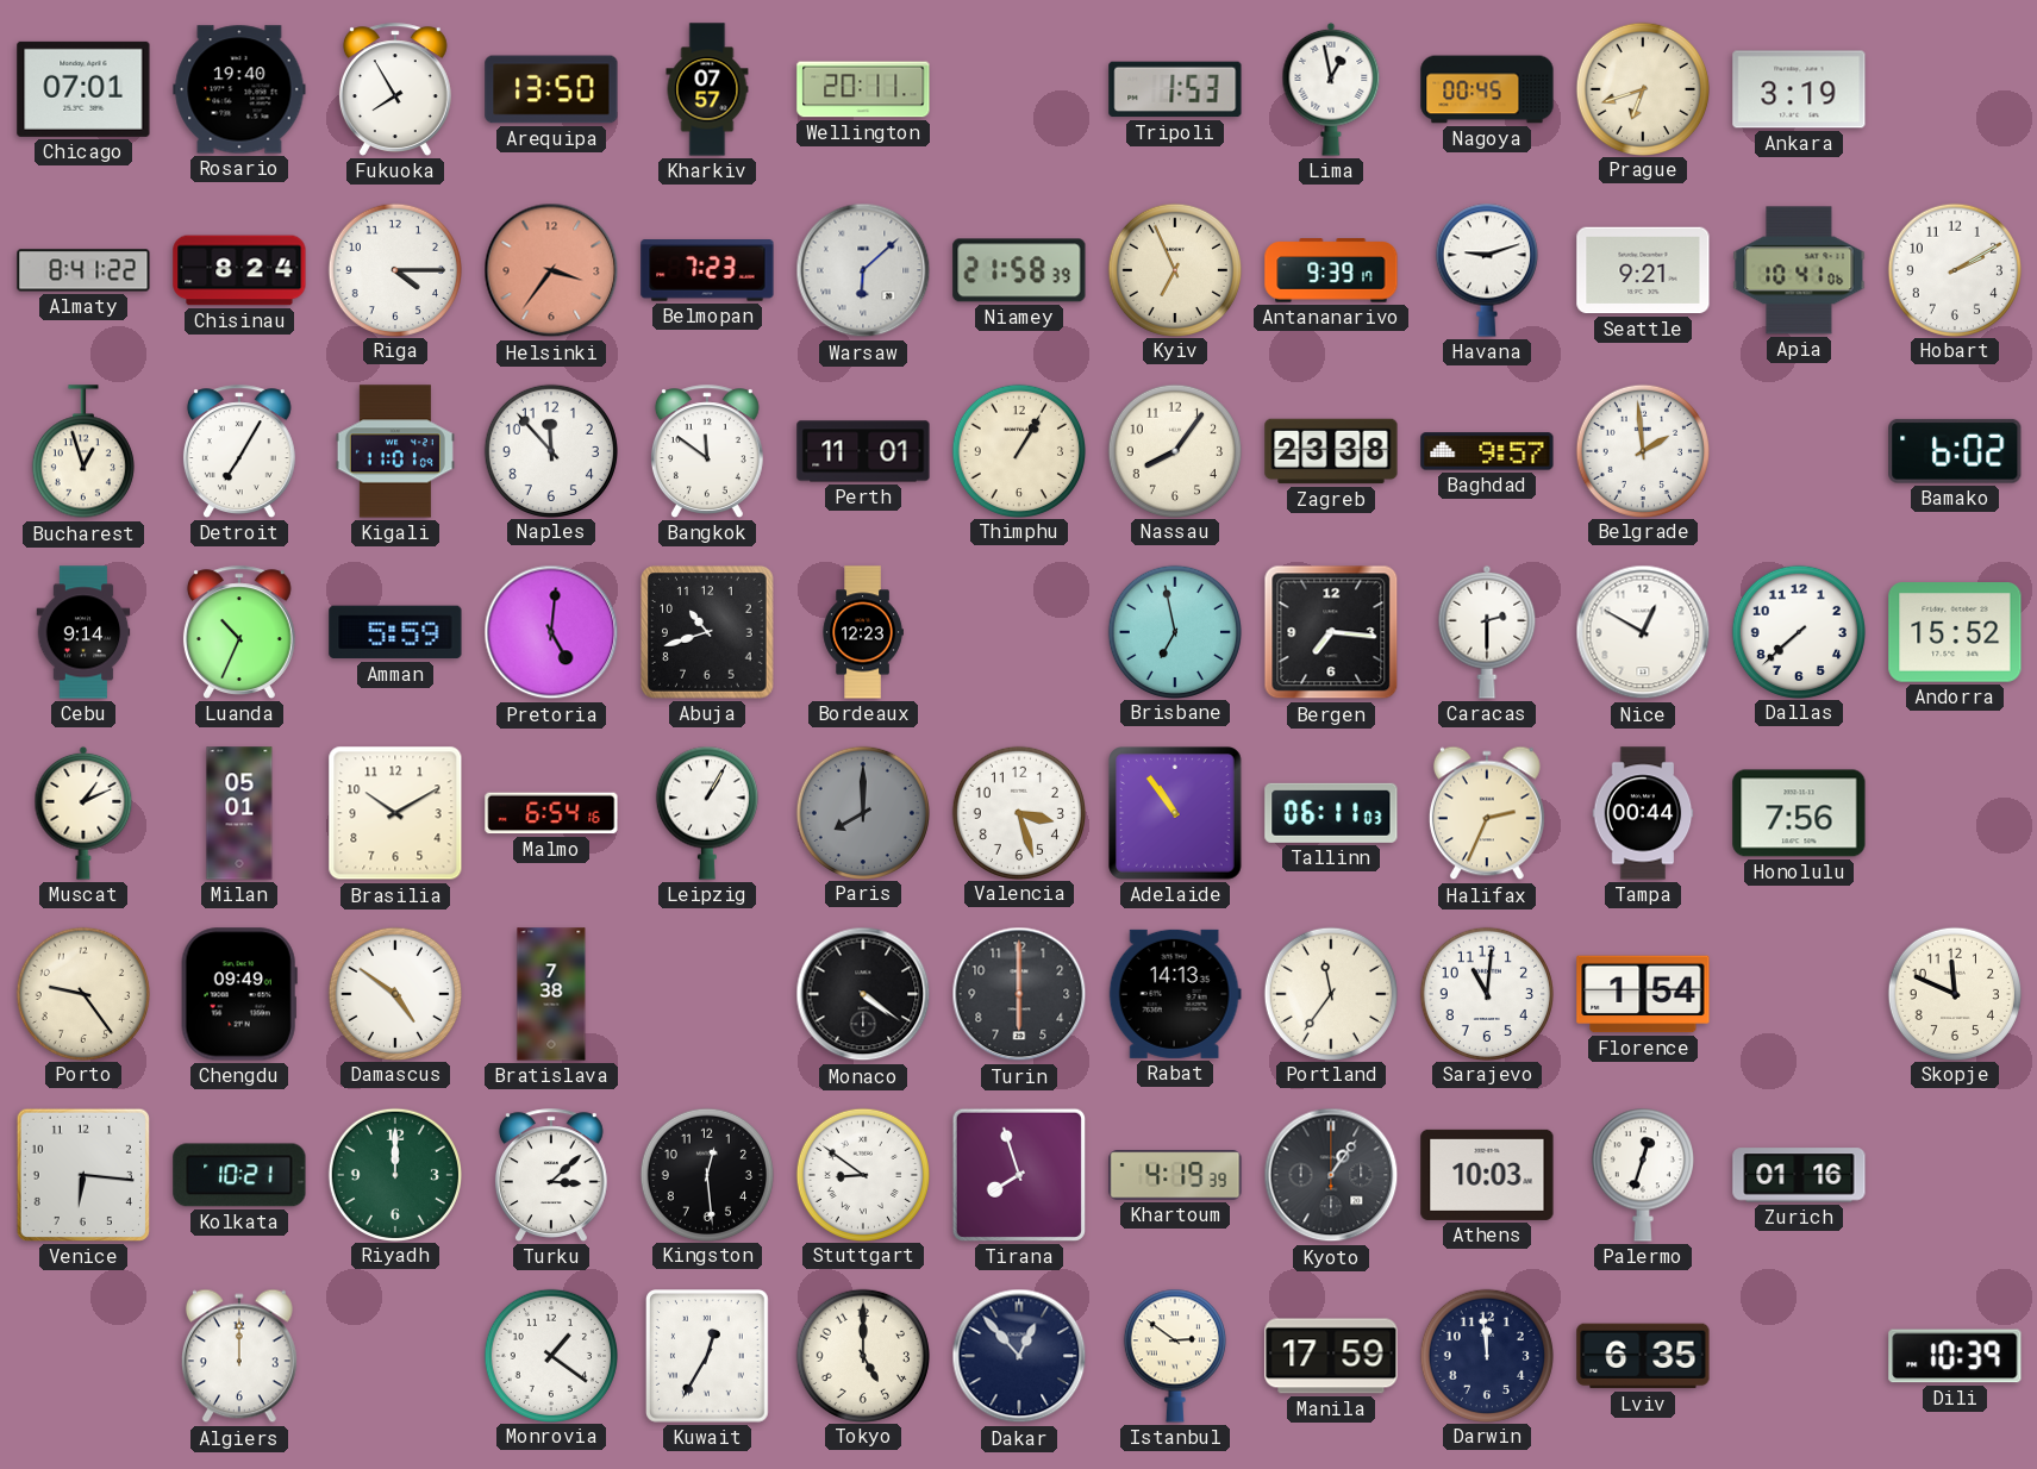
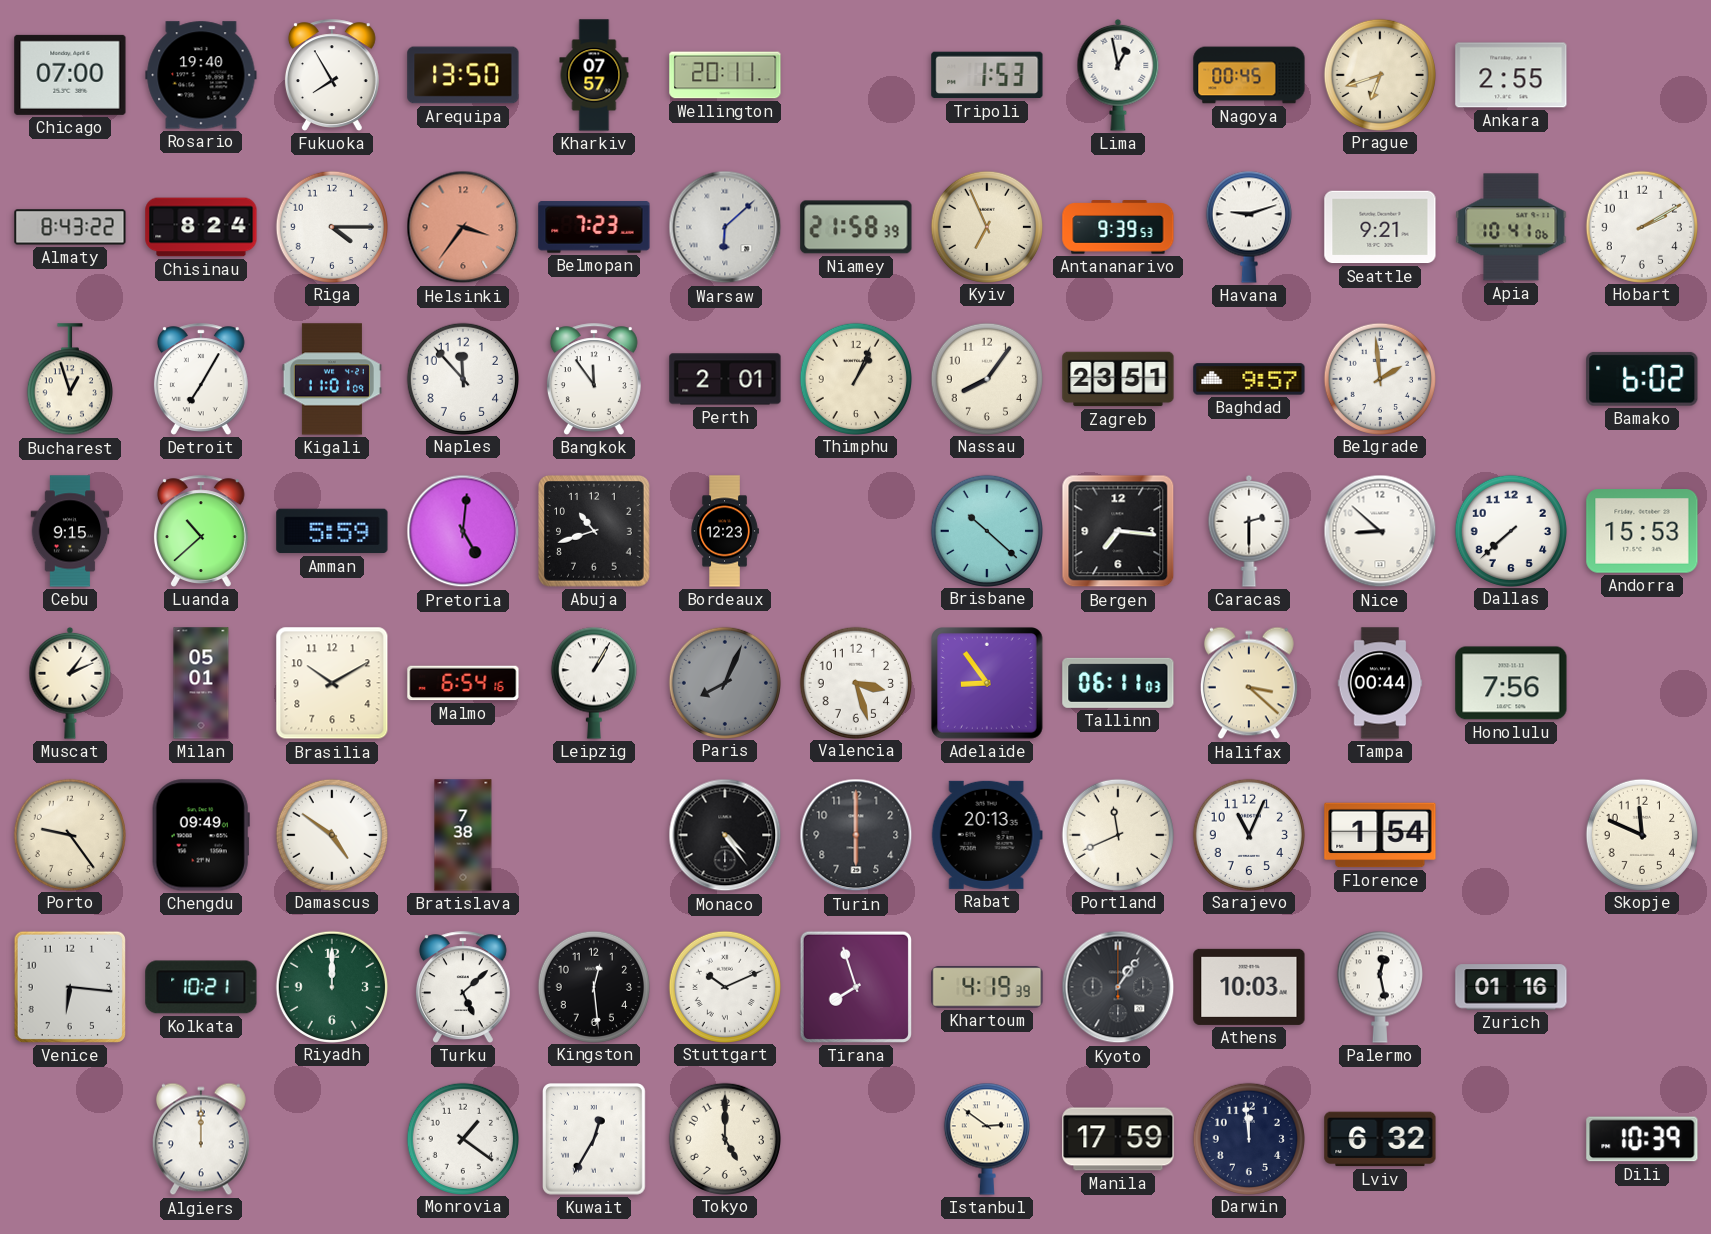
Chicago: 07:01 -> 07:00 (70, 75)
Ankara: 3:19 -> 2:55 (1511, 75)
Almaty: 8:41 -> 8:43 (70, 227)
Antananarivo: 9:39:17 -> 9:39:53 (1118, 227)
Bangkok: 11:51 -> 11:54 (594, 379)
Perth: 11:01 -> 2:01 (725, 379)
Thimphu: 1:05 -> 1:04 (855, 378)
Zagreb: 23:38 -> 23:51 (1118, 379)
Cebu: 9:14 -> 9:15 (70, 531)
Luanda: 10:34 -> 10:38 (201, 531)
Brisbane: 6:58 -> 10:22 (986, 530)
Nice: 12:50 -> 8:52 (1380, 531)
Andorra: 15:52 -> 15:53 (1642, 531)
Paris: 8:00 -> 8:04 (724, 682)
Adelaide: 10:54 -> 8:54 (988, 684)
Halifax: 2:34 -> 3:22 (1249, 683)
Monaco: 4:21 -> 4:24 (725, 835)
Rabat: 14:13 -> 20:13 (987, 835)
Portland: 11:36 -> 11:41 (1117, 834)
Sarajevo: 11:01 -> 11:04 (1248, 834)
Turku: 3:08 -> 5:08 (463, 987)
Stuttgart: 8:51 -> 10:11 (724, 986)
Palermo: 12:33 -> 12:28 (1380, 987)
Dakar: 12:53 -> none (1019, 1356)
Lviv: 6:35 -> 6:32 (1380, 1139)
